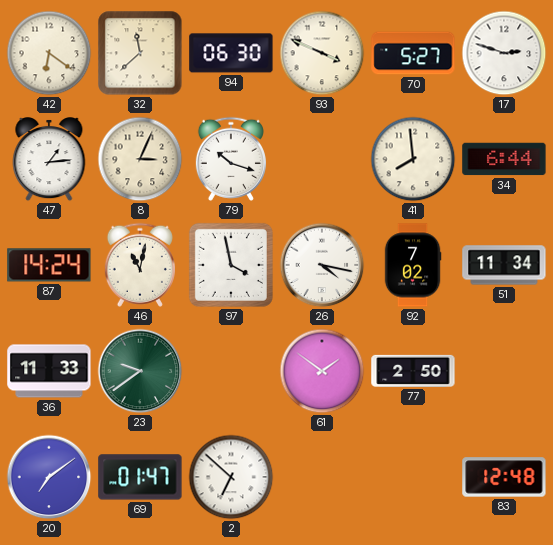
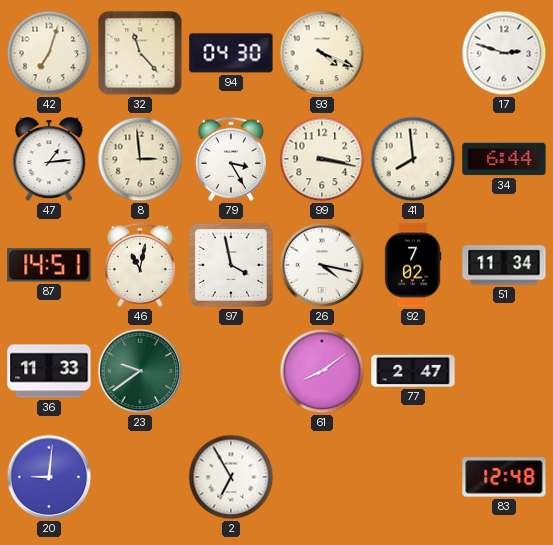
42: 6:21 -> 7:03 (49, 53)
32: 11:38 -> 11:23 (140, 53)
94: 06:30 -> 04:30 (231, 53)
93: 3:49 -> 4:19 (322, 53)
70: 5:27 -> none (413, 53)
8: 3:04 -> 2:59 (140, 159)
79: 10:18 -> 3:25 (231, 159)
99: none -> 3:17 (322, 159)
87: 14:24 -> 14:51 (49, 265)
61: 1:51 -> 8:09 (322, 371)
77: 2:50 -> 2:47 (413, 371)
20: 7:09 -> 9:01 (49, 477)
69: 01:47 -> none (140, 477)
2: 6:52 -> 6:55 (231, 477)
